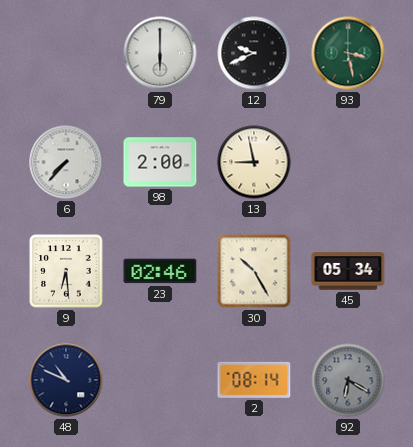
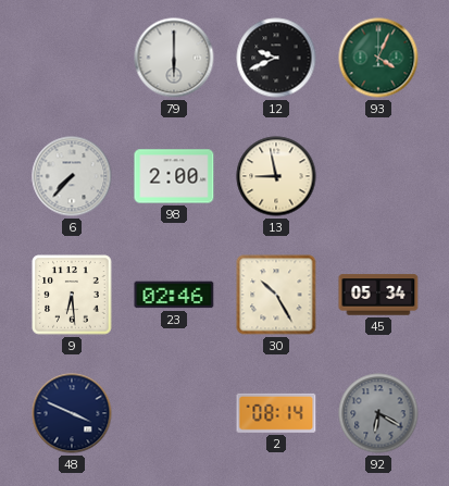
93: 3:28 -> 4:04 (378, 58)
48: 10:49 -> 3:49 (72, 413)
